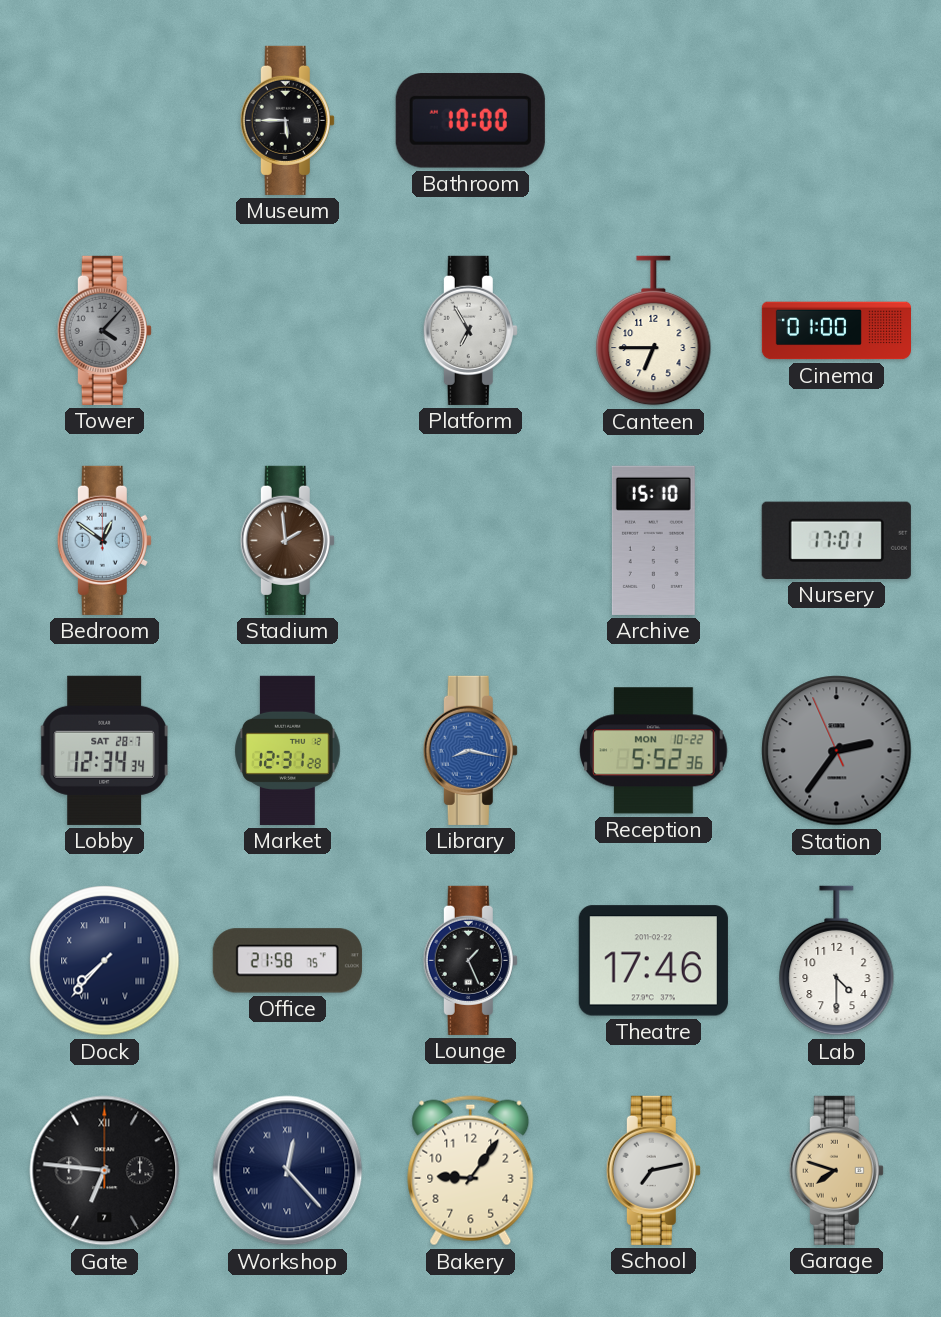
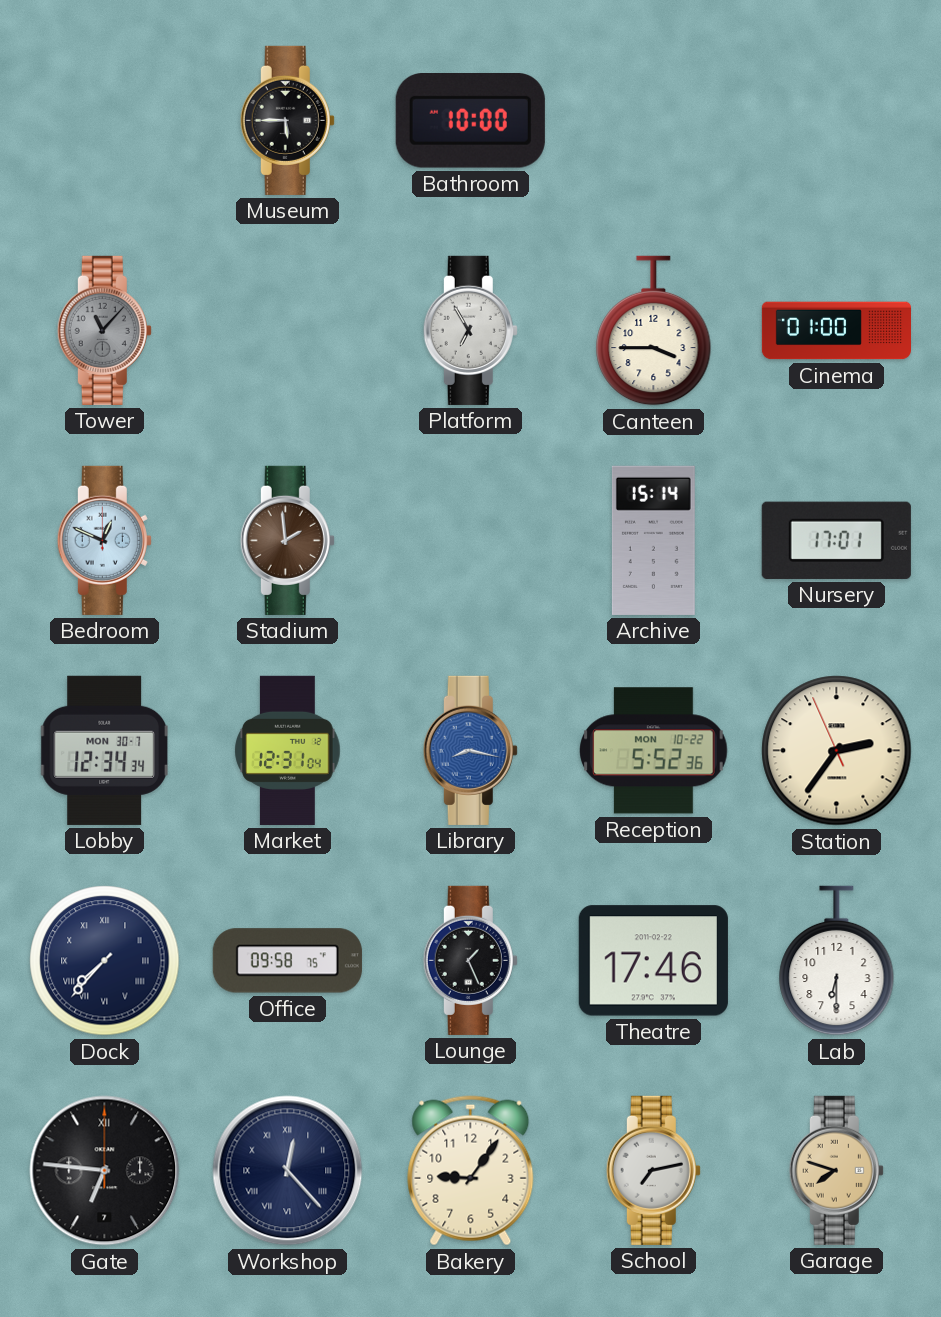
Tower: 4:07 -> 11:07 (104, 330)
Canteen: 6:45 -> 3:45 (654, 331)
Bedroom: 12:51 -> 12:49 (104, 540)
Archive: 15:10 -> 15:14 (653, 540)
Lobby date: SAT 28-7 -> MON 30-7 (104, 750)
Market: 12:31:28 -> 12:31:04 (288, 750)
Station dial: grey -> cream (837, 751)
Office: 21:58 -> 09:58 (287, 961)
Lab: 4:30 -> 6:30 (837, 961)
